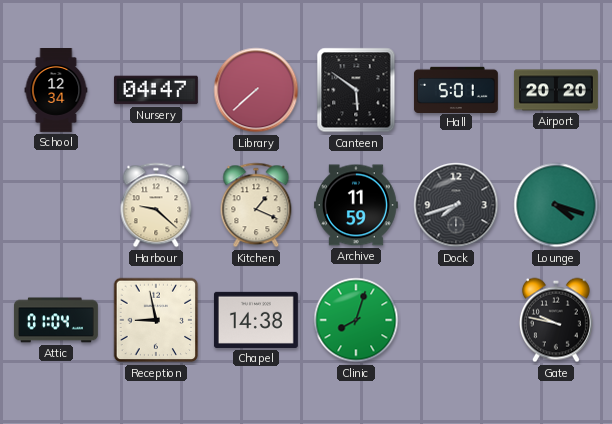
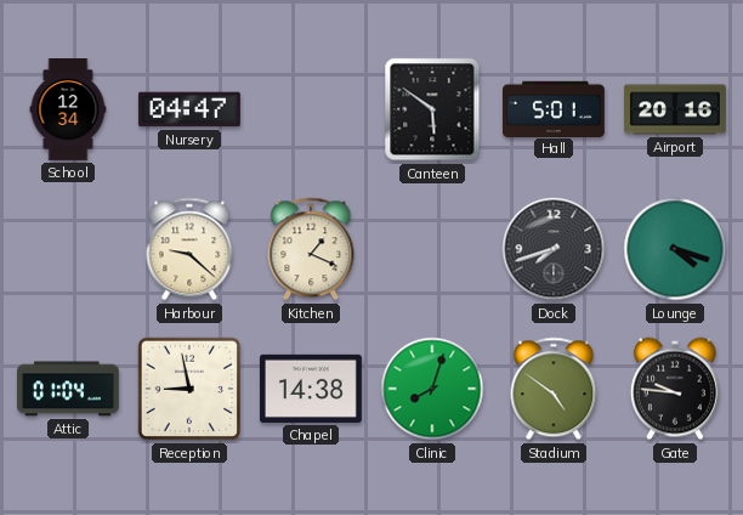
Library: 7:38 -> none (256, 90)
Airport: 20:20 -> 20:16 (675, 109)
Archive: 11:59 -> none (356, 205)
Stadium: none -> 4:51 (554, 389)
Gate: 9:47 -> 9:46 (675, 389)
